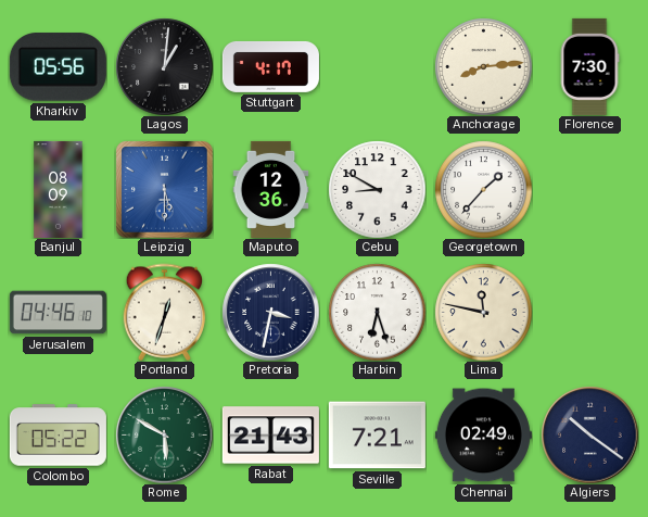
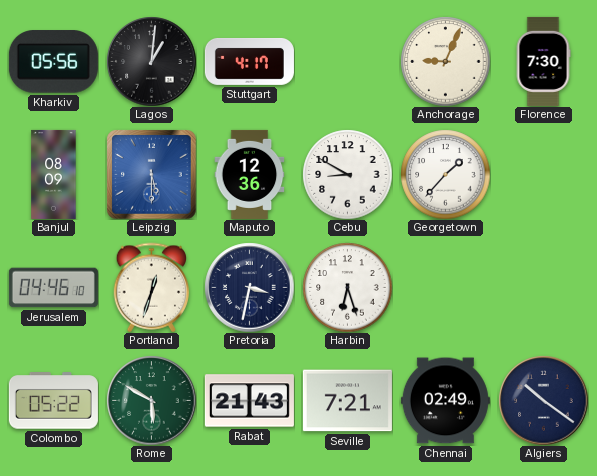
Anchorage: 8:14 -> 9:04 (445, 61)
Lima: 11:47 -> none (483, 312)
